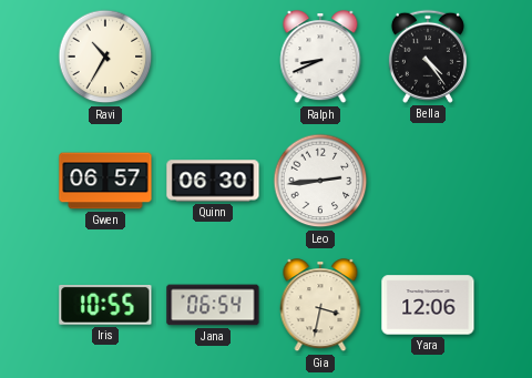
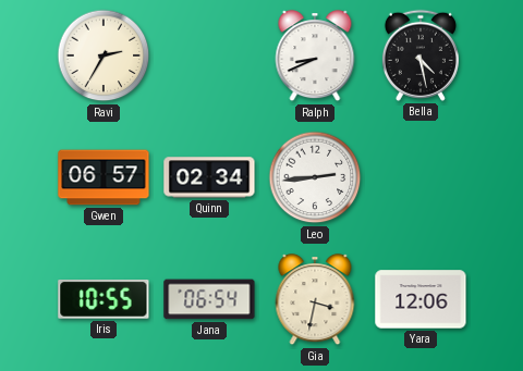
Ravi: 10:35 -> 2:35 (104, 55)
Bella: 4:24 -> 4:28 (421, 55)
Quinn: 06:30 -> 02:34 (209, 177)
